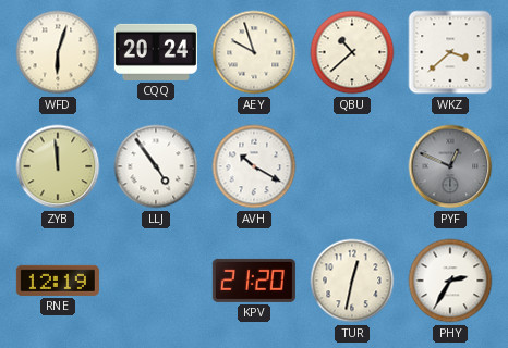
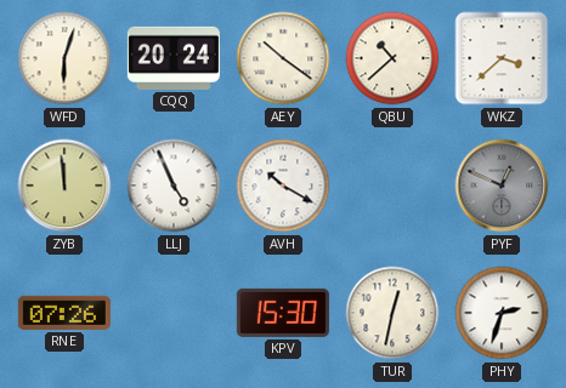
AEY: 9:57 -> 10:21 (283, 58)
LLJ: 4:54 -> 4:56 (174, 186)
RNE: 12:19 -> 07:26 (64, 313)
KPV: 21:20 -> 15:30 (283, 313)
PHY: 2:35 -> 2:33 (502, 313)
